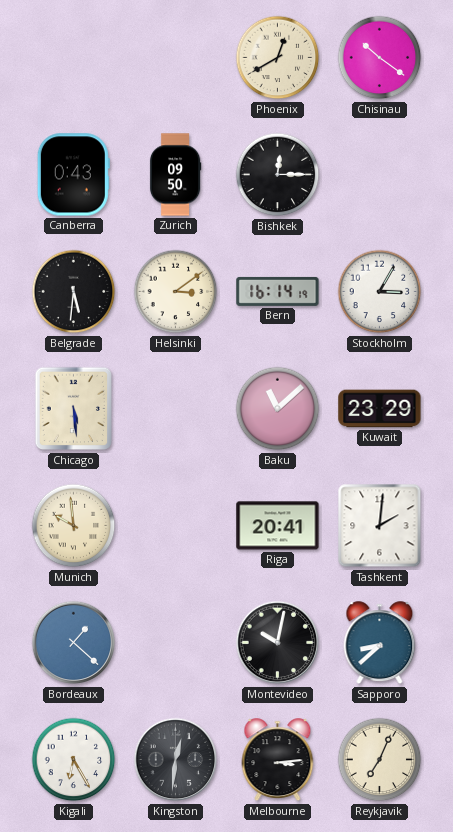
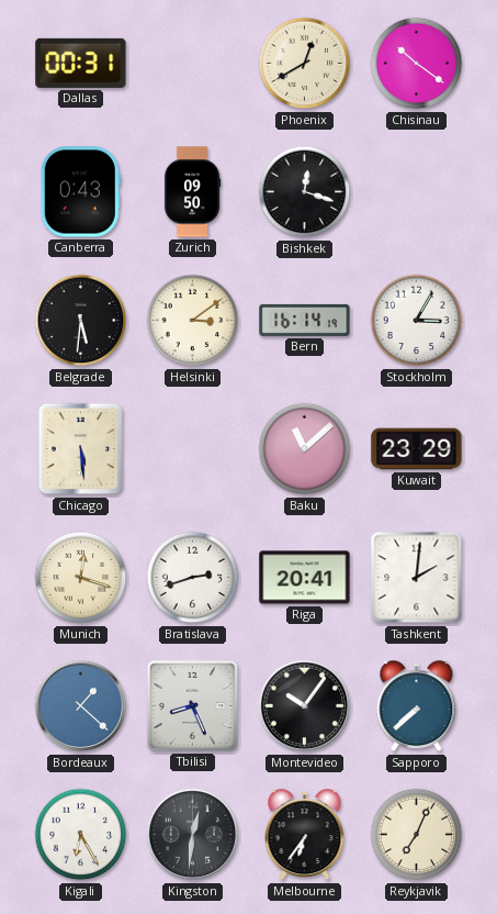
Dallas: none -> 00:31 (81, 63)
Bishkek: 12:15 -> 12:18 (305, 192)
Munich: 9:59 -> 12:18 (81, 578)
Bratislava: none -> 2:42 (193, 578)
Tbilisi: none -> 8:26 (193, 706)
Montevideo: 10:02 -> 10:06 (305, 706)
Sapporo: 8:38 -> 7:38 (417, 706)
Melbourne: 3:14 -> 6:36 (305, 835)
